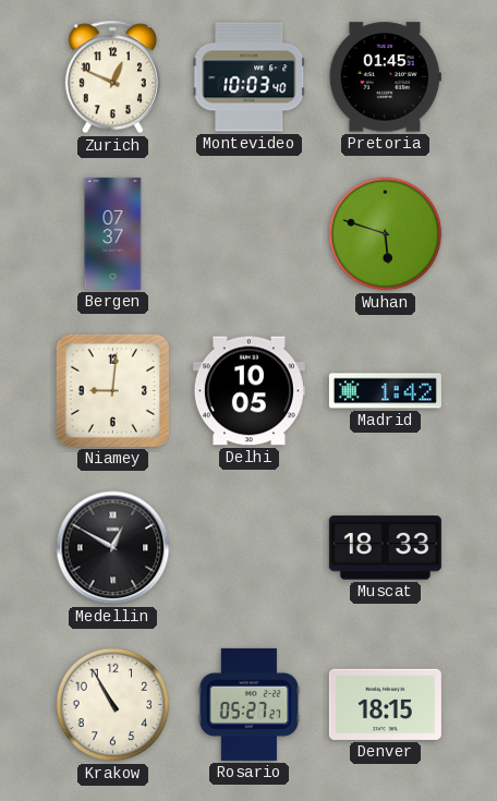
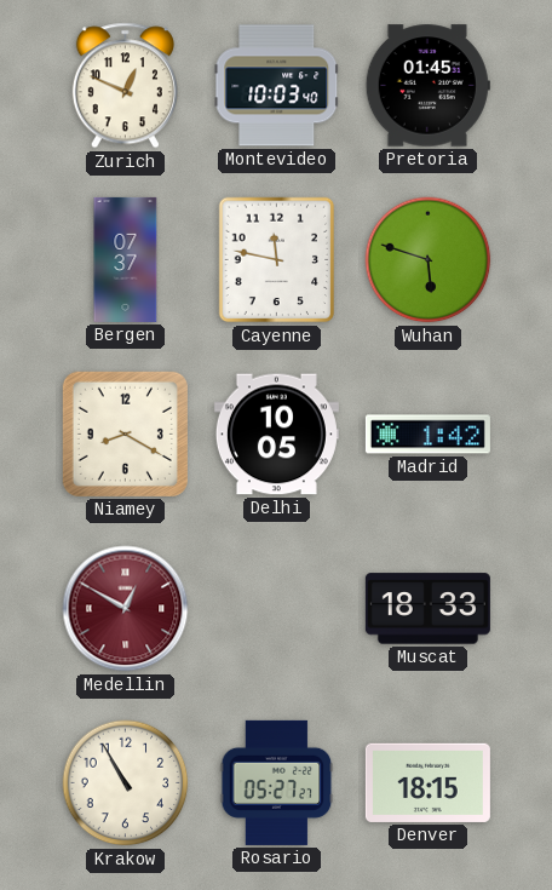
Cayenne: none -> 11:47 (277, 260)
Niamey: 9:01 -> 8:20 (125, 433)
Medellin dial: black -> burgundy (126, 609)
